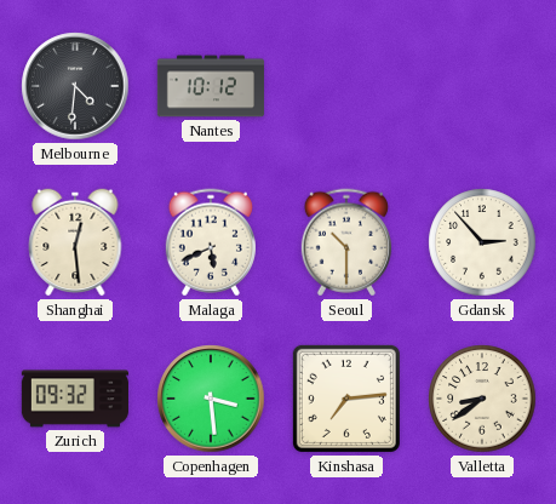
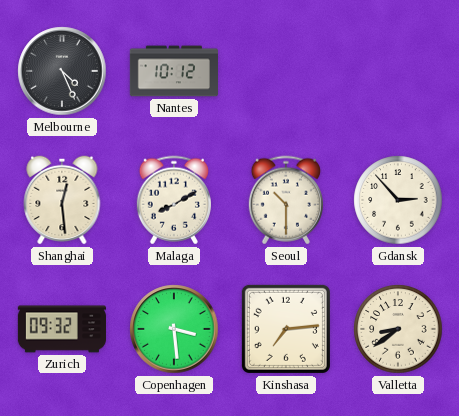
Melbourne: 4:31 -> 4:26 (62, 71)
Malaga: 5:41 -> 8:10 (174, 200)
